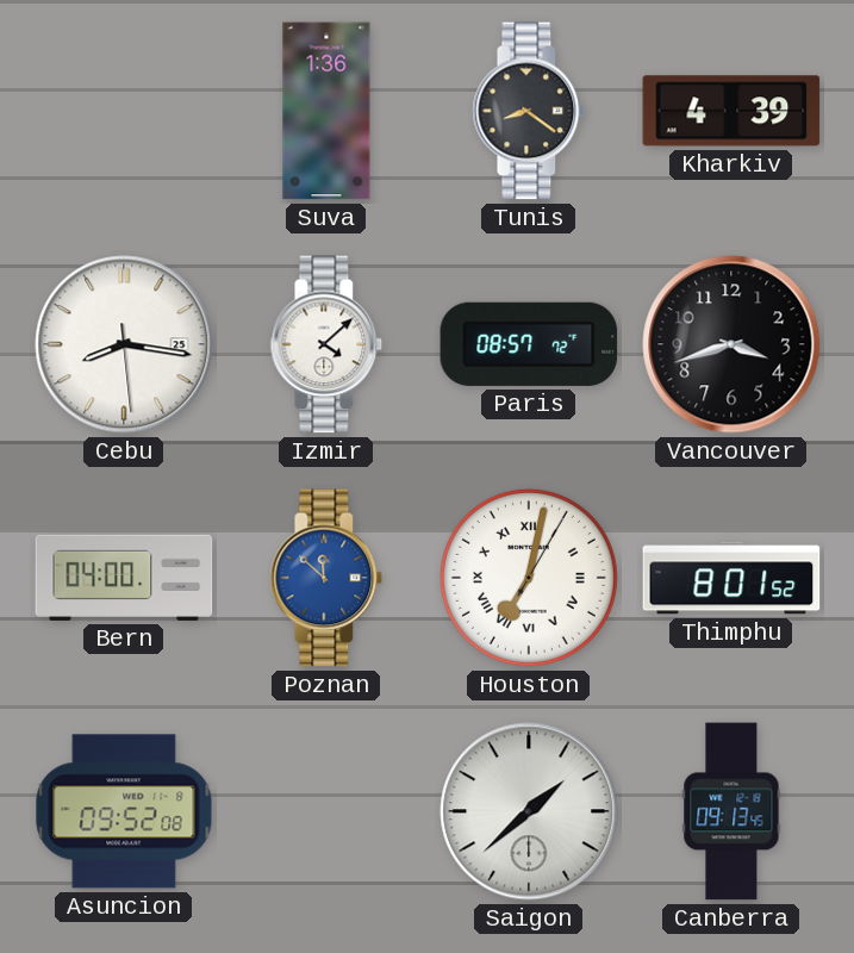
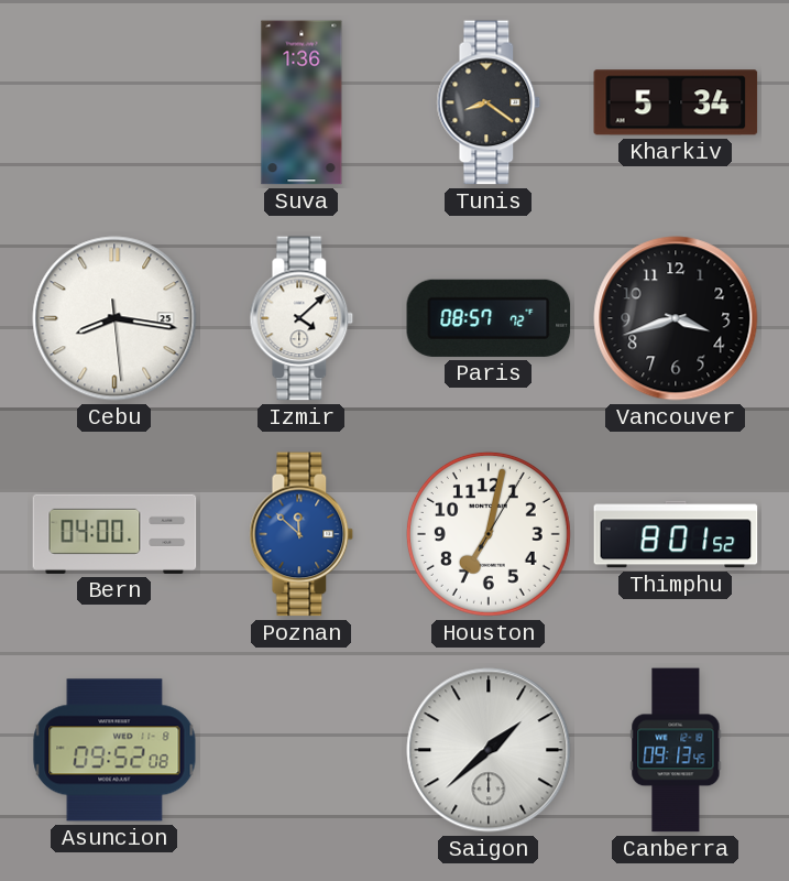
Kharkiv: 4:39 -> 5:34 (676, 102)
Houston numerals: Roman -> Arabic (489, 534)
